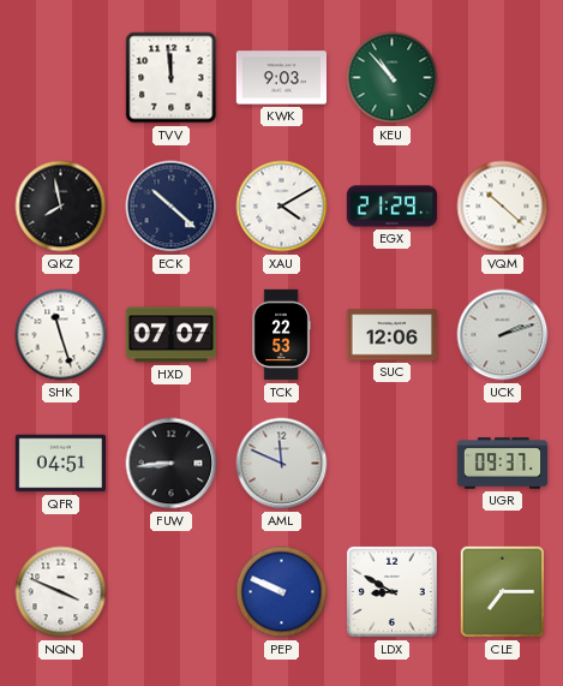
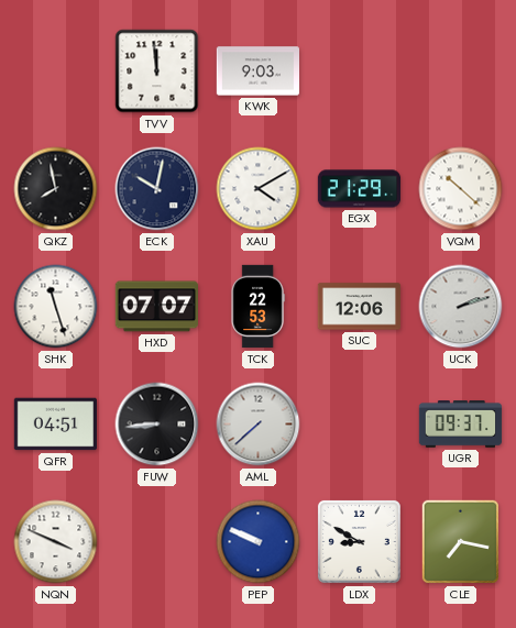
KEU: 10:53 -> none (393, 78)
ECK: 10:22 -> 10:02 (157, 189)
AML: 11:49 -> 7:38 (259, 425)
CLE: 7:15 -> 7:17 (461, 542)
